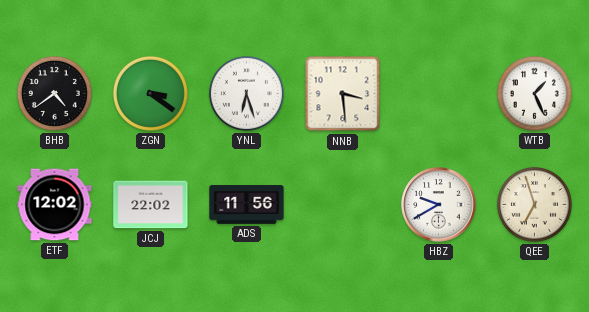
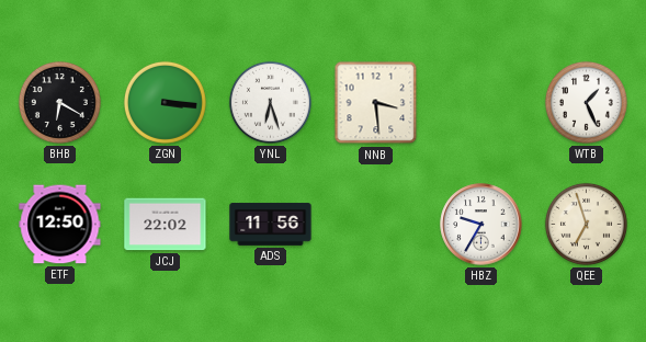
BHB: 4:39 -> 6:20 (59, 102)
ZGN: 3:21 -> 3:16 (165, 102)
ETF: 12:02 -> 12:50 (60, 225)
HBZ: 9:40 -> 9:35 (481, 225)
